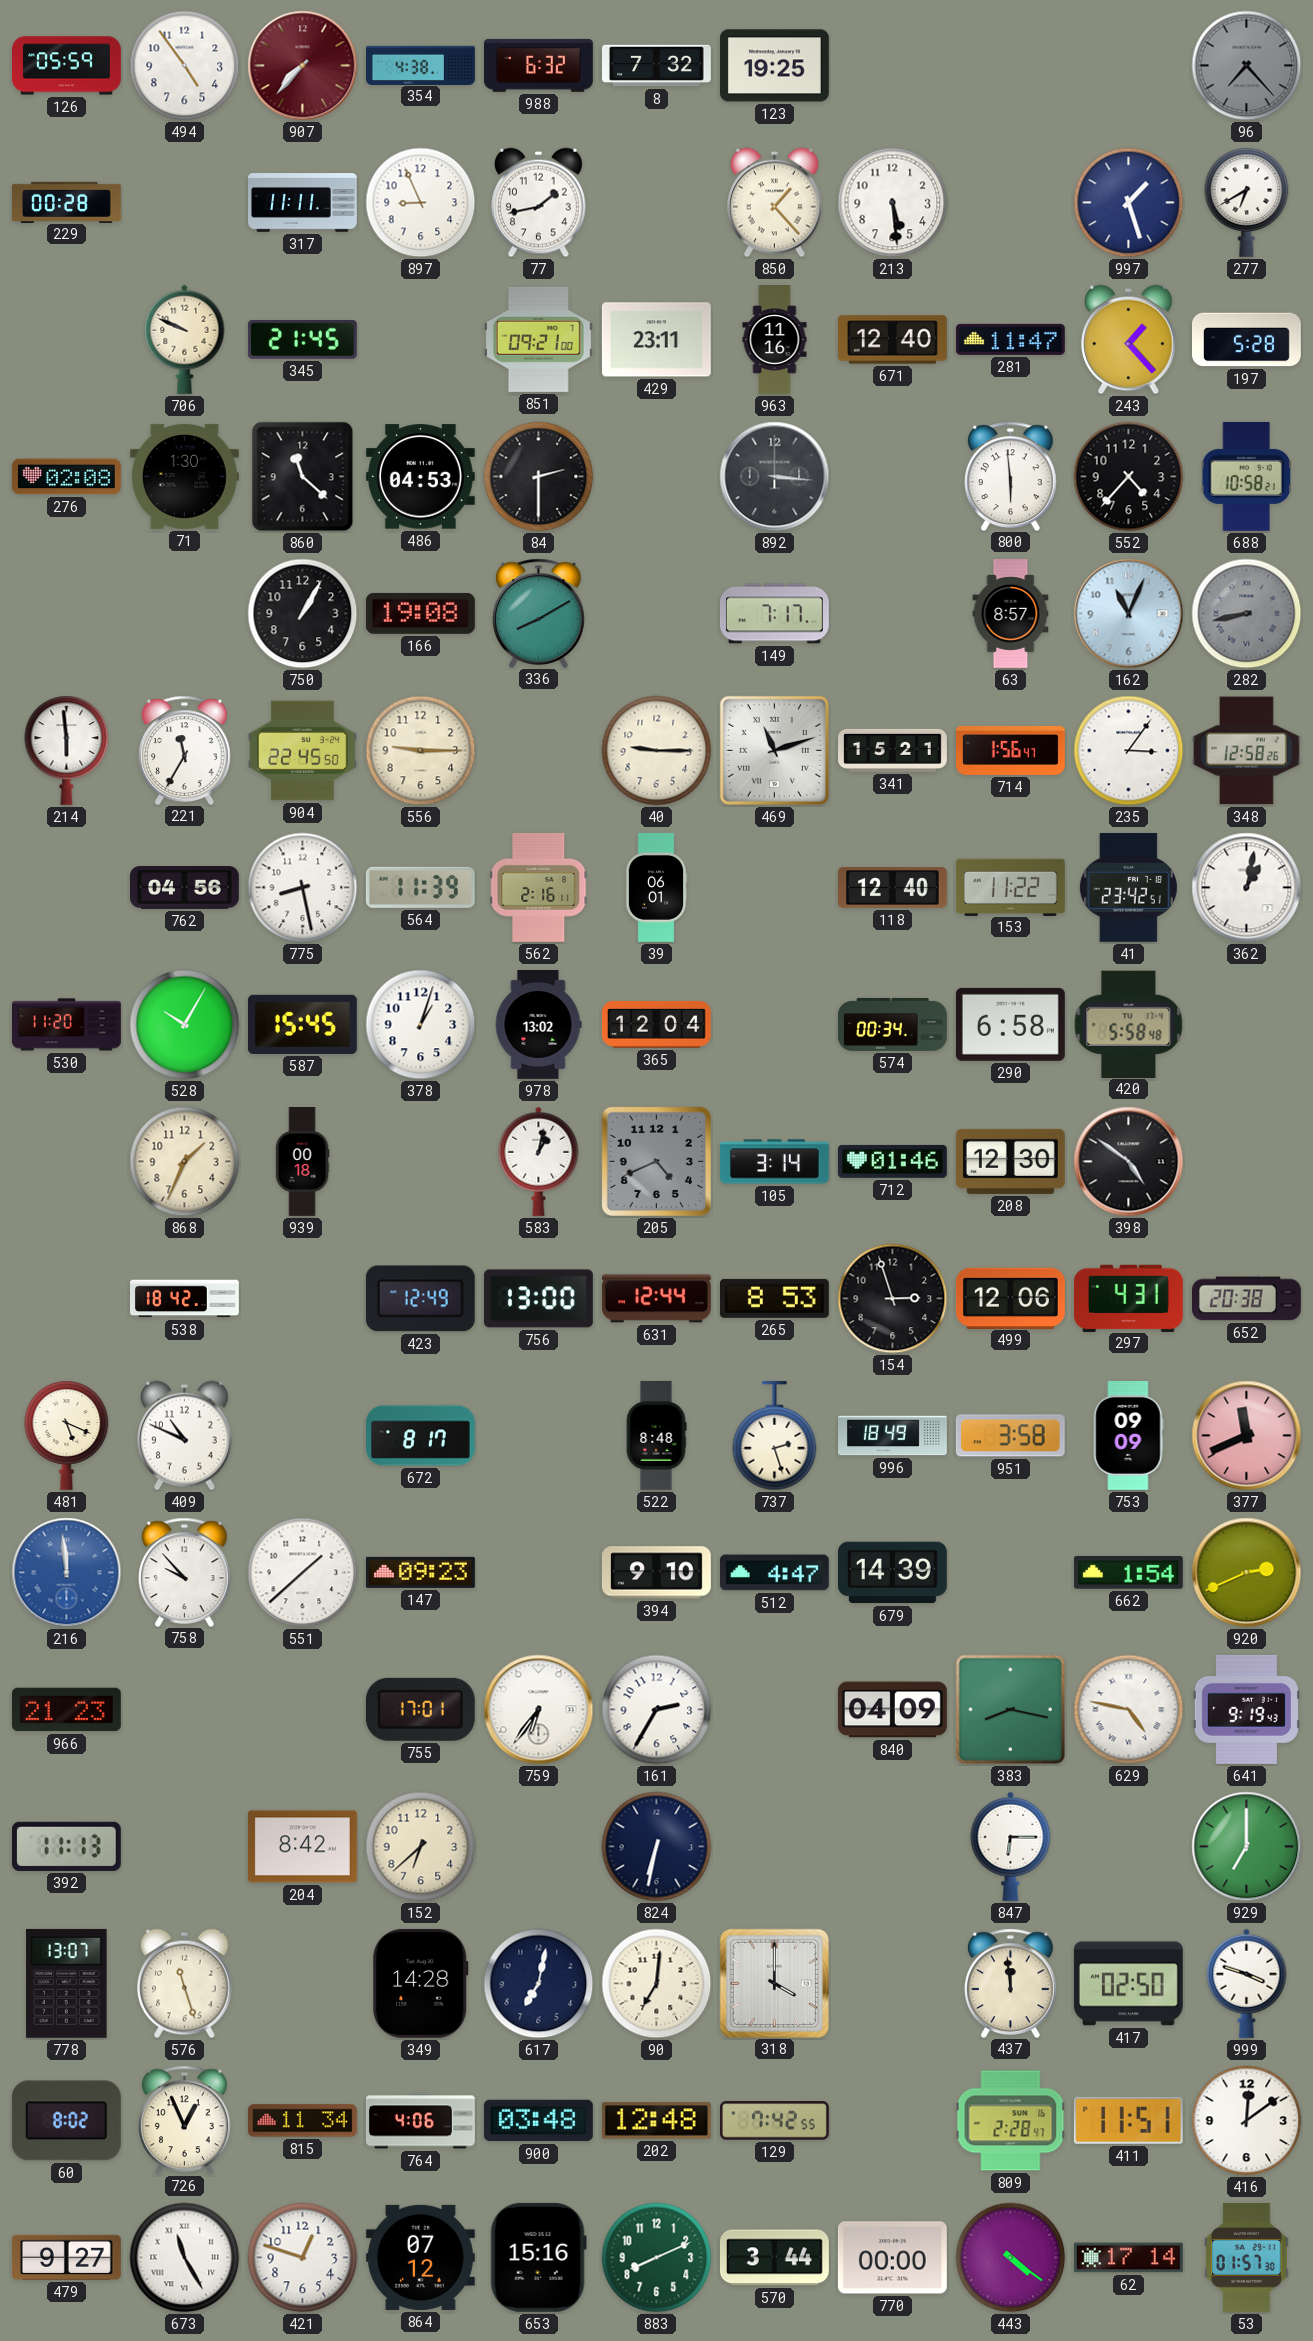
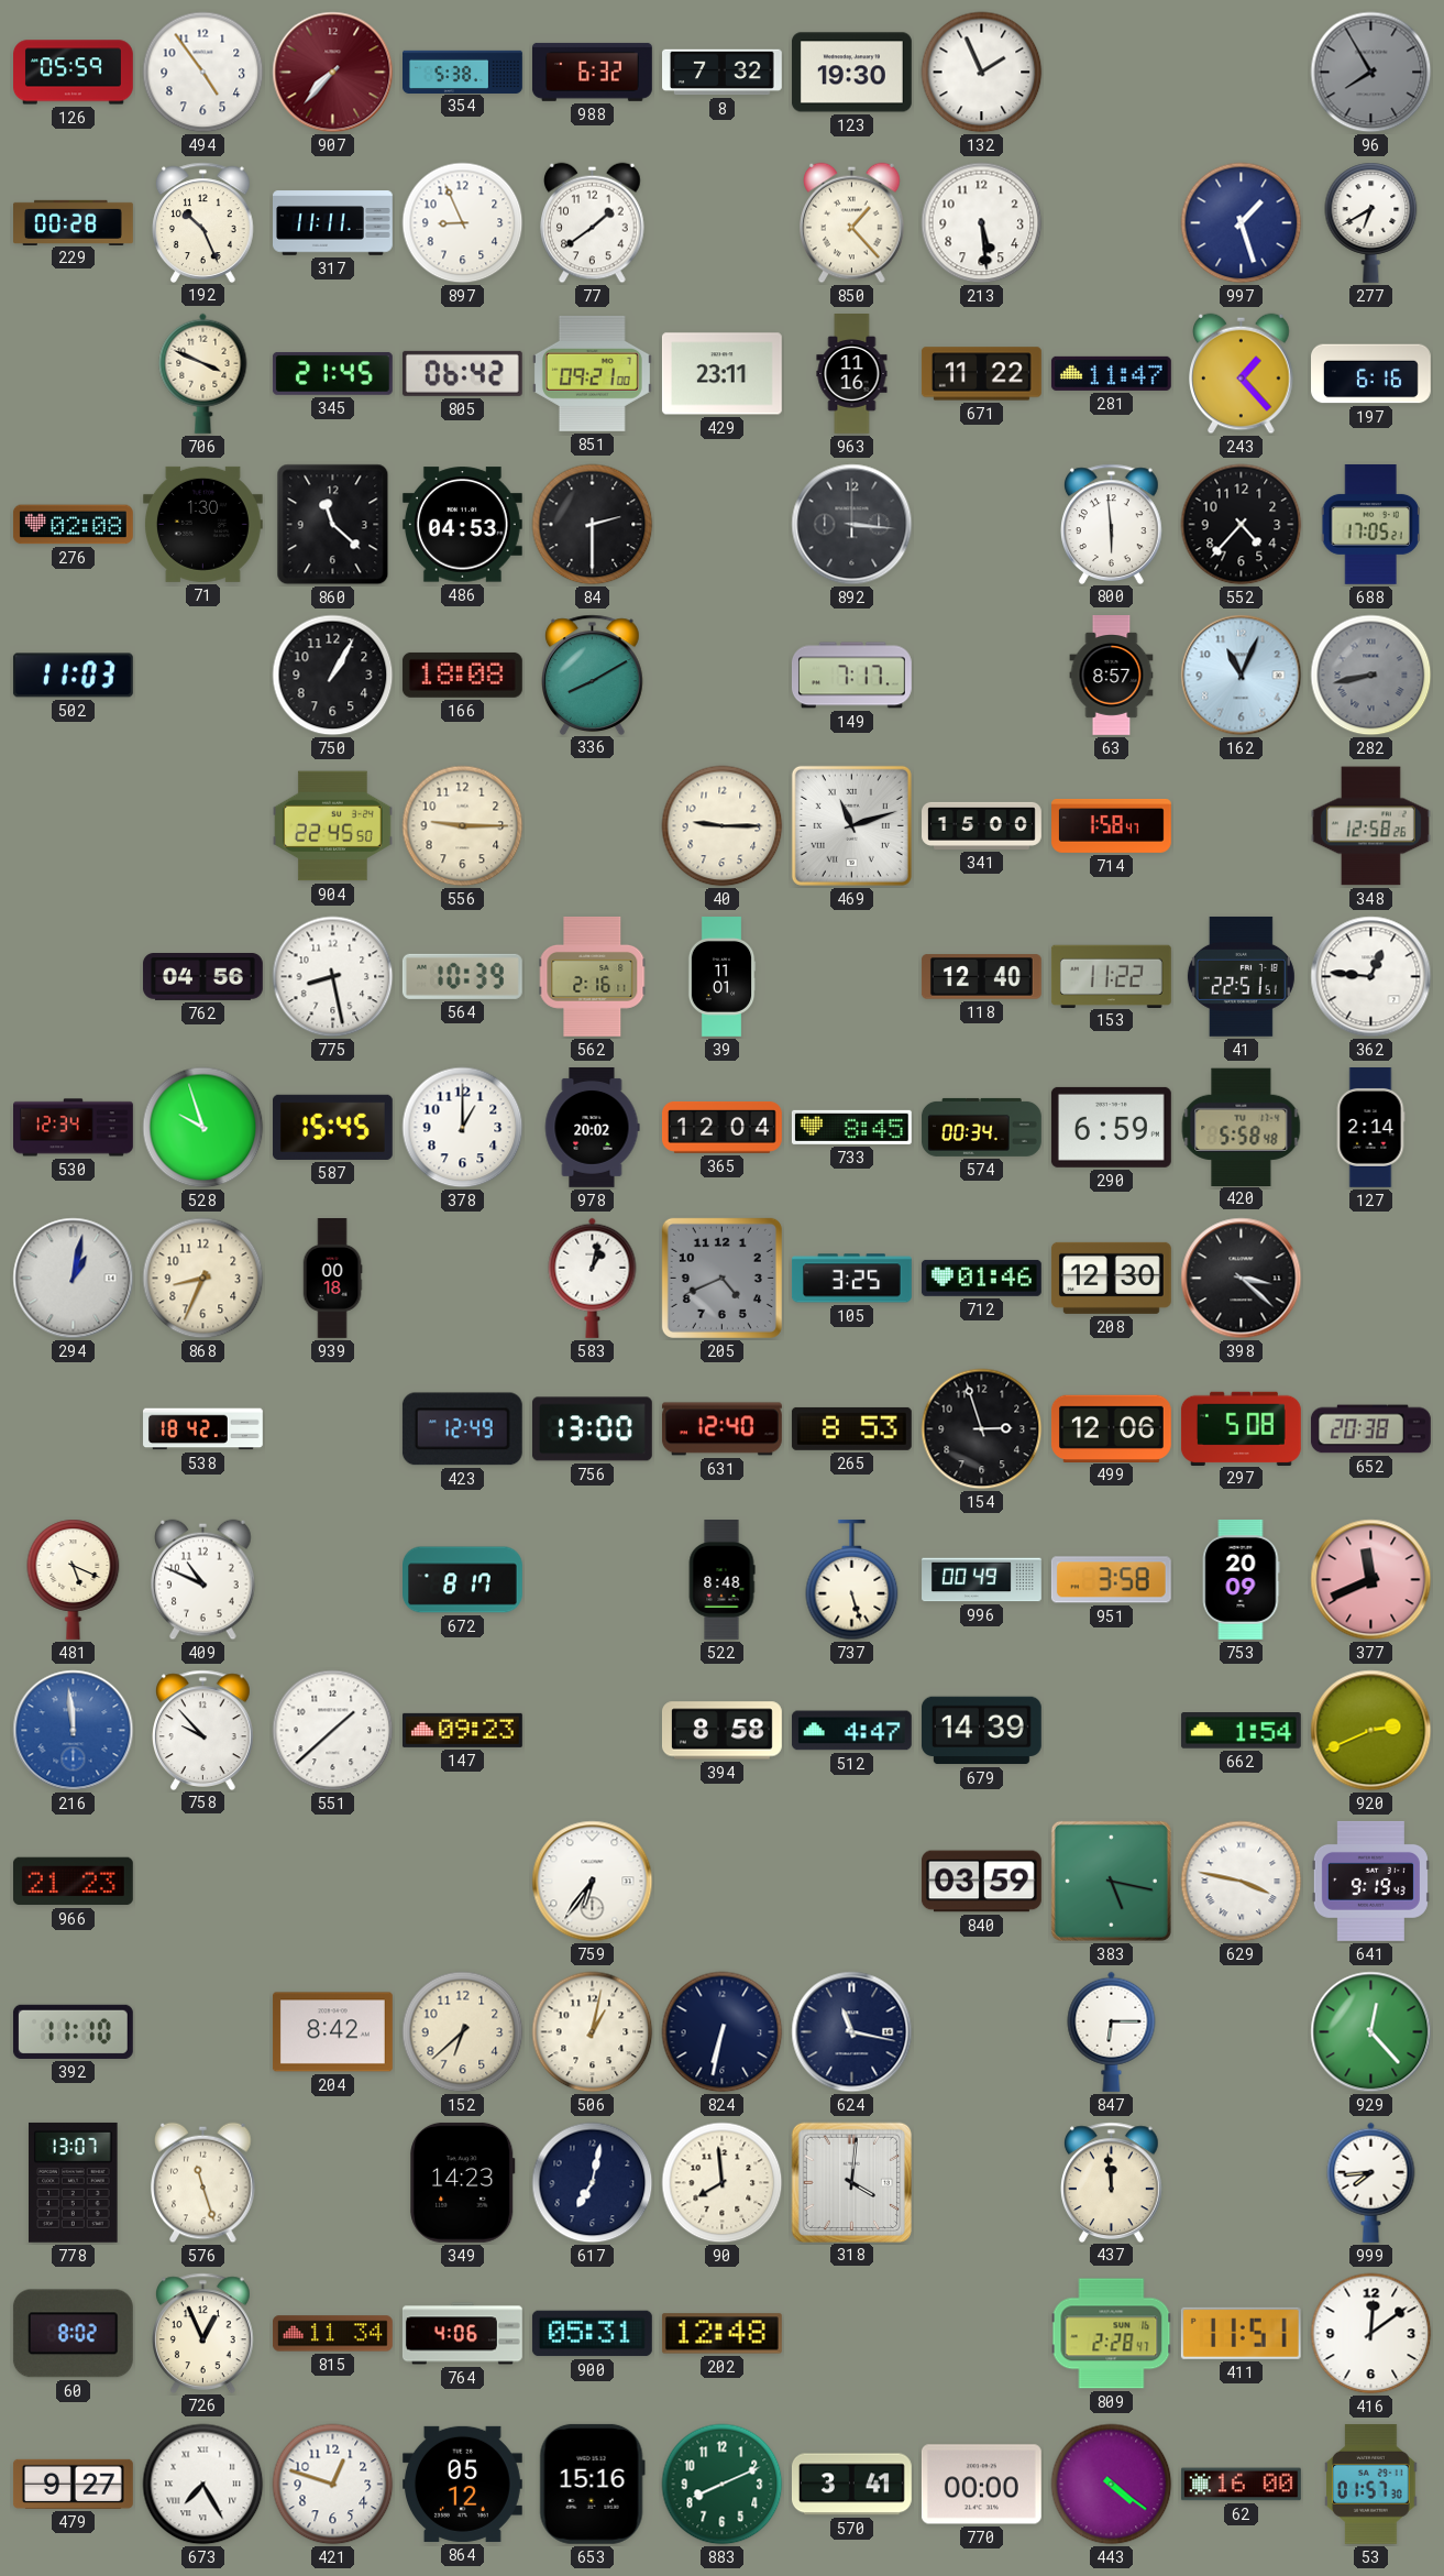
354: 4:38 -> 5:38 (463, 72)
123: 19:25 -> 19:30 (851, 73)
132: none -> 1:56 (982, 73)
96: 7:23 -> 7:55 (1371, 73)
192: none -> 10:26 (203, 222)
77: 1:43 -> 1:39 (593, 223)
706: 9:49 -> 3:49 (203, 373)
805: none -> 06:42 (462, 373)
671: 12:40 -> 11:22 (981, 374)
197: 5:28 -> 6:16 (1371, 374)
688: 10:58 -> 17:05 (1370, 524)
502: none -> 11:03 (73, 676)
166: 19:08 -> 18:08 (462, 675)
214: 5:59 -> none (67, 750)
221: 11:35 -> none (185, 750)
341: 15:21 -> 15:00 (982, 825)
714: 1:56 -> 1:58 (1112, 826)
235: 3:06 -> none (1129, 751)
564: 11:39 -> 10:39 (462, 976)
39: 06:01 -> 11:01 (721, 977)
41: 23:42 -> 22:51 (1241, 976)
362: 1:02 -> 12:46 (1371, 977)
530: 11:20 -> 12:34 (74, 1128)
528: 10:05 -> 9:57 (203, 1128)
378: 1:03 -> 1:00 (463, 1128)
978: 13:02 -> 20:02 (592, 1128)
733: none -> 8:45 (851, 1127)
290: 6:58 -> 6:59 (1111, 1127)
127: none -> 2:14 (1370, 1128)
294: none -> 1:02 (74, 1279)
868: 1:34 -> 8:34 (203, 1279)
105: 3:14 -> 3:25 (851, 1279)
398: 4:51 -> 3:22 (1242, 1279)
631: 12:44 -> 12:40 (721, 1429)
297: 4:31 -> 5:08 (1241, 1428)
737: 2:27 -> 5:27 (852, 1580)
996: 18:49 -> 00:49 (982, 1580)
753: 09:09 -> 20:09 (1241, 1580)
394: 9:10 -> 8:58 (721, 1731)
755: 17:01 -> none (420, 1709)
161: 2:35 -> none (657, 1710)
840: 04:09 -> 03:59 (981, 1882)
383: 8:17 -> 5:17 (1111, 1881)
629: 4:47 -> 3:47 (1242, 1882)
392: 11:13 -> 11:10 (73, 2031)
506: none -> 1:02 (593, 2032)
624: none -> 11:17 (852, 2032)
929: 7:00 -> 12:23 (1371, 2032)
349: 14:28 -> 14:23 (463, 2182)
90: 7:01 -> 7:59 (723, 2183)
318: 4:00 -> 4:01 (851, 2182)
417: 02:50 -> none (1128, 1984)
999: 3:48 -> 7:44 (1371, 2182)
900: 03:48 -> 05:31 (592, 2334)
129: 7:42 -> none (774, 2121)
673: 11:25 -> 7:25 (203, 2485)
864: 07:12 -> 05:12 (462, 2484)
570: 3:44 -> 3:41 (851, 2485)
62: 17:14 -> 16:00 (1241, 2485)
